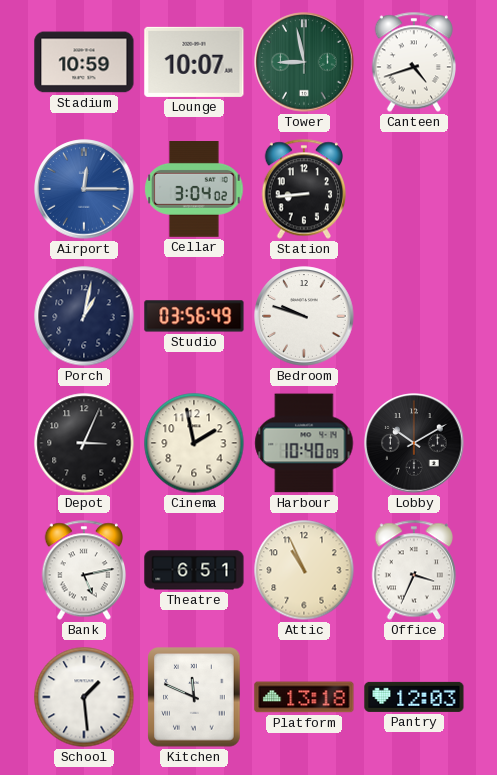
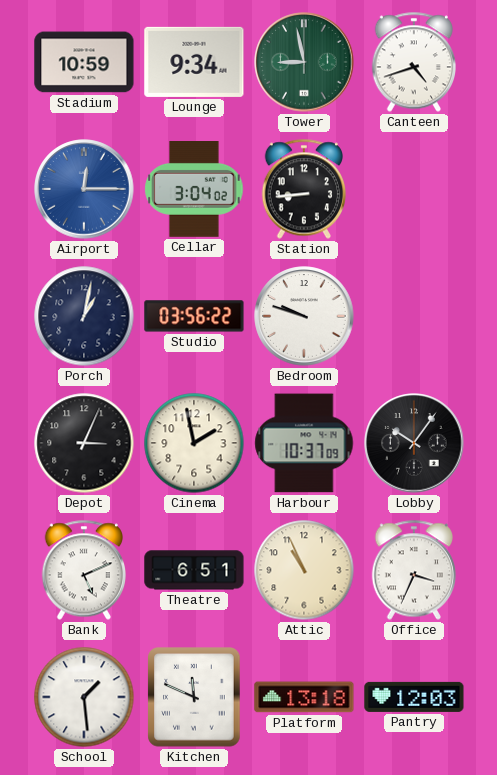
Lounge: 10:07 -> 9:34 (194, 62)
Studio: 03:56:49 -> 03:56:22 (194, 316)
Harbour: 10:40 -> 10:37 (304, 443)
Lobby: 10:10 -> 10:06 (414, 443)
Bank: 5:13 -> 5:11 (83, 570)
